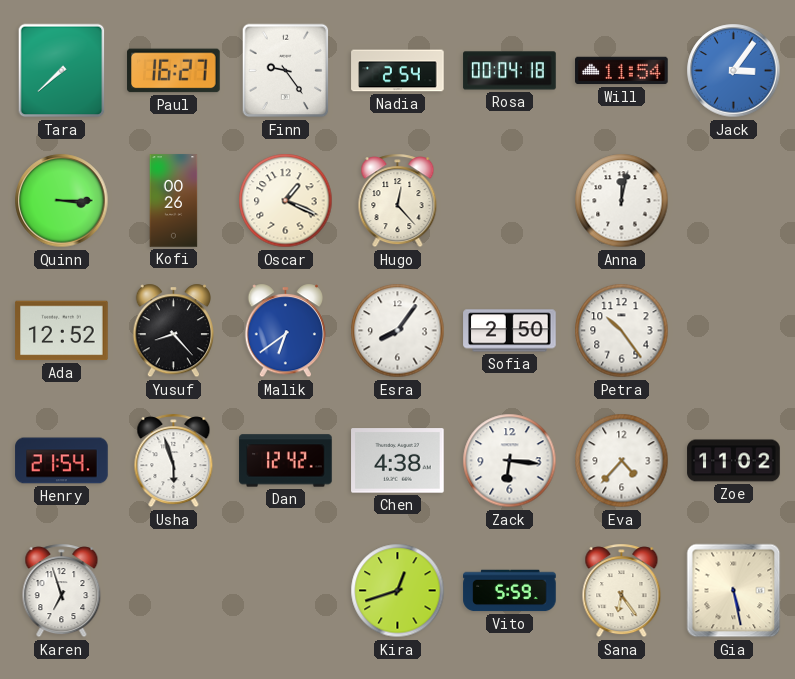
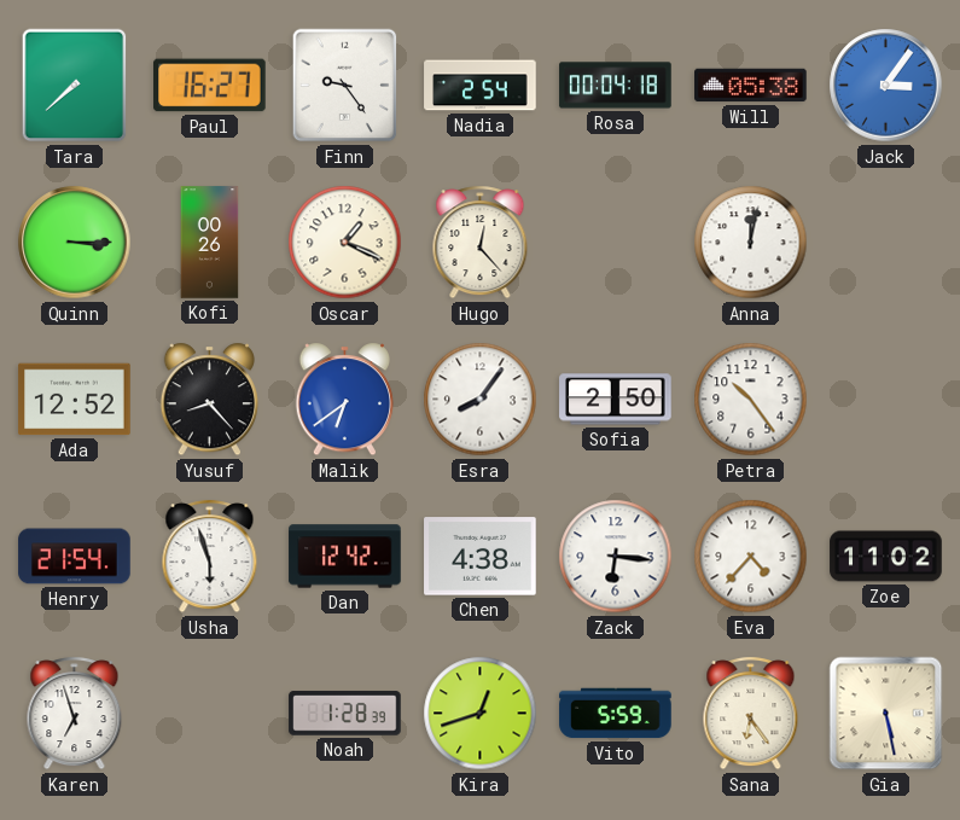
Will: 11:54 -> 05:38 (751, 86)
Noah: none -> 1:28 (345, 714)
